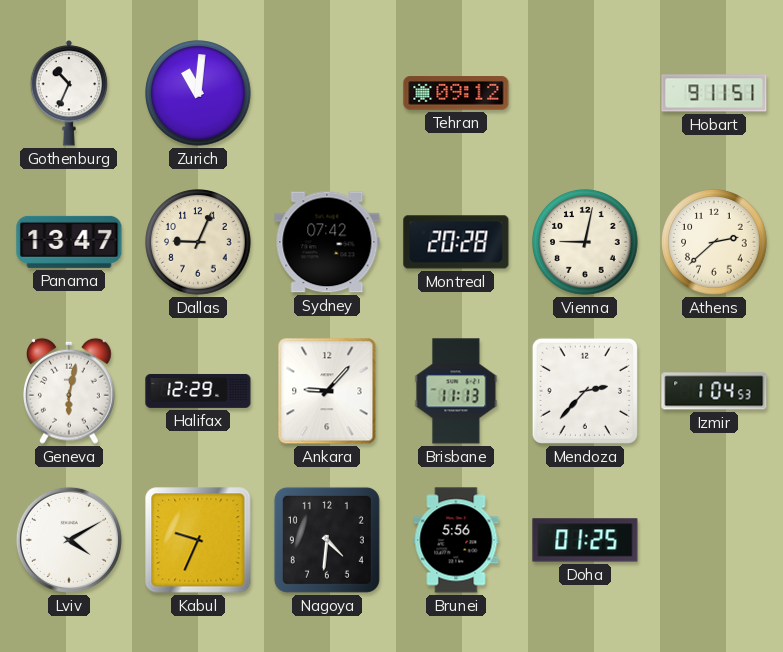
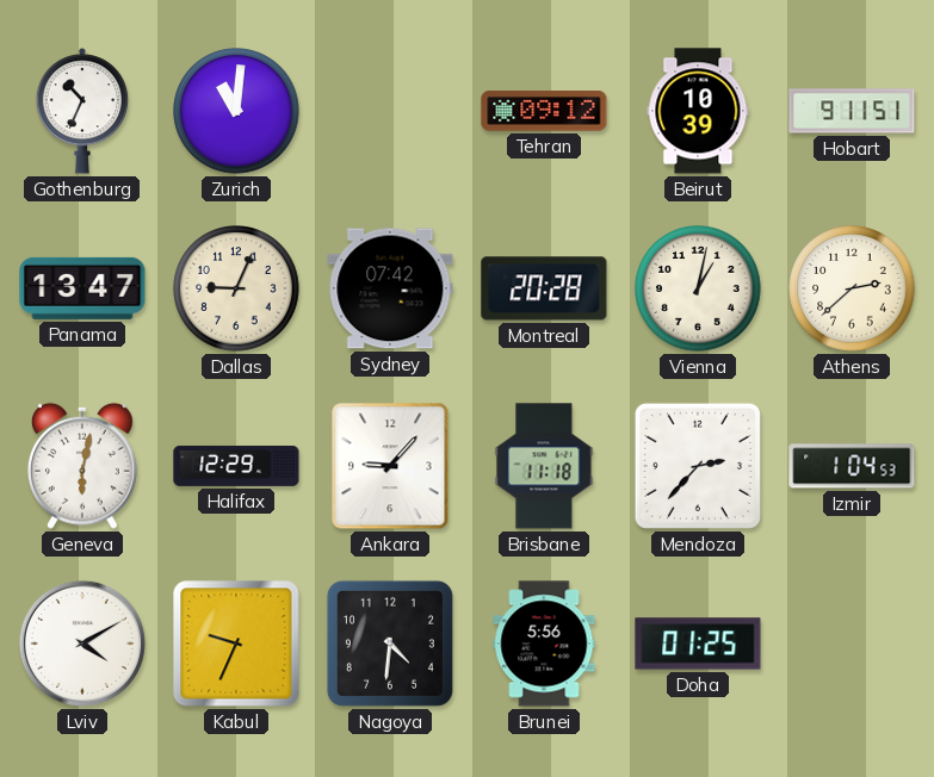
Beirut: none -> 10:39 (698, 111)
Vienna: 9:02 -> 1:02 (698, 288)
Brisbane: 11:13 -> 11:18 (544, 466)
